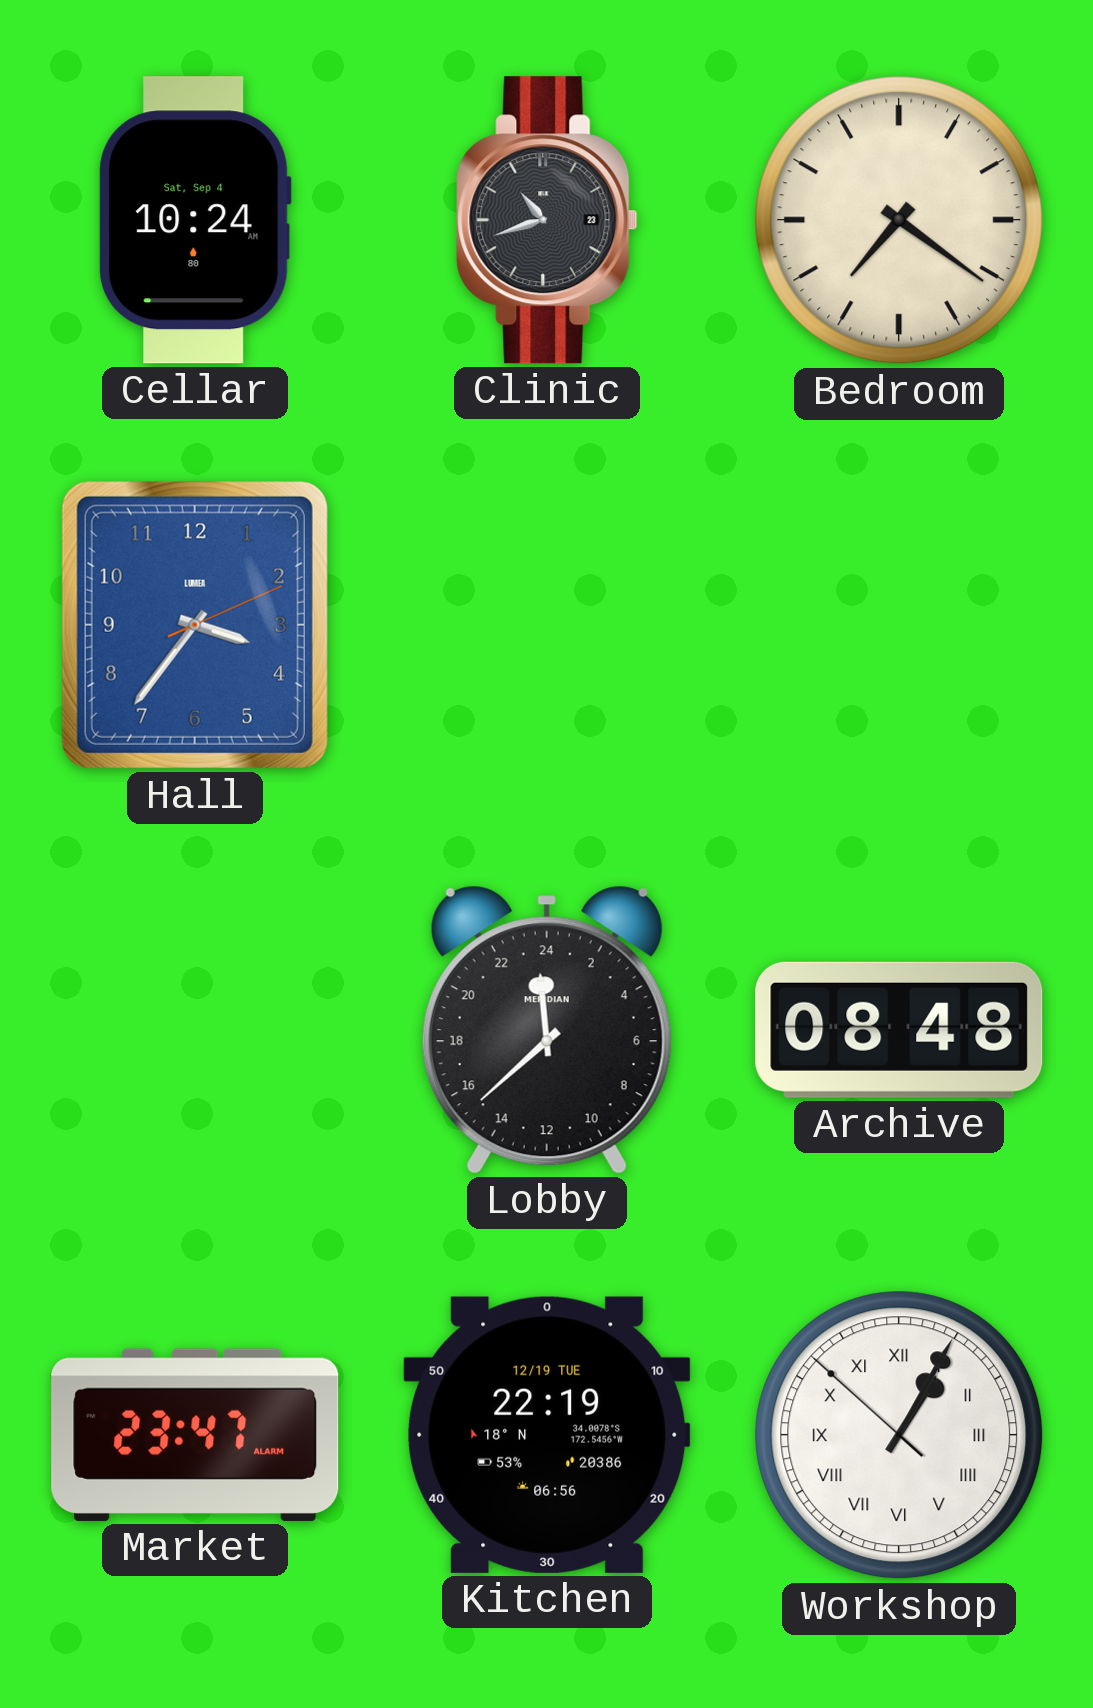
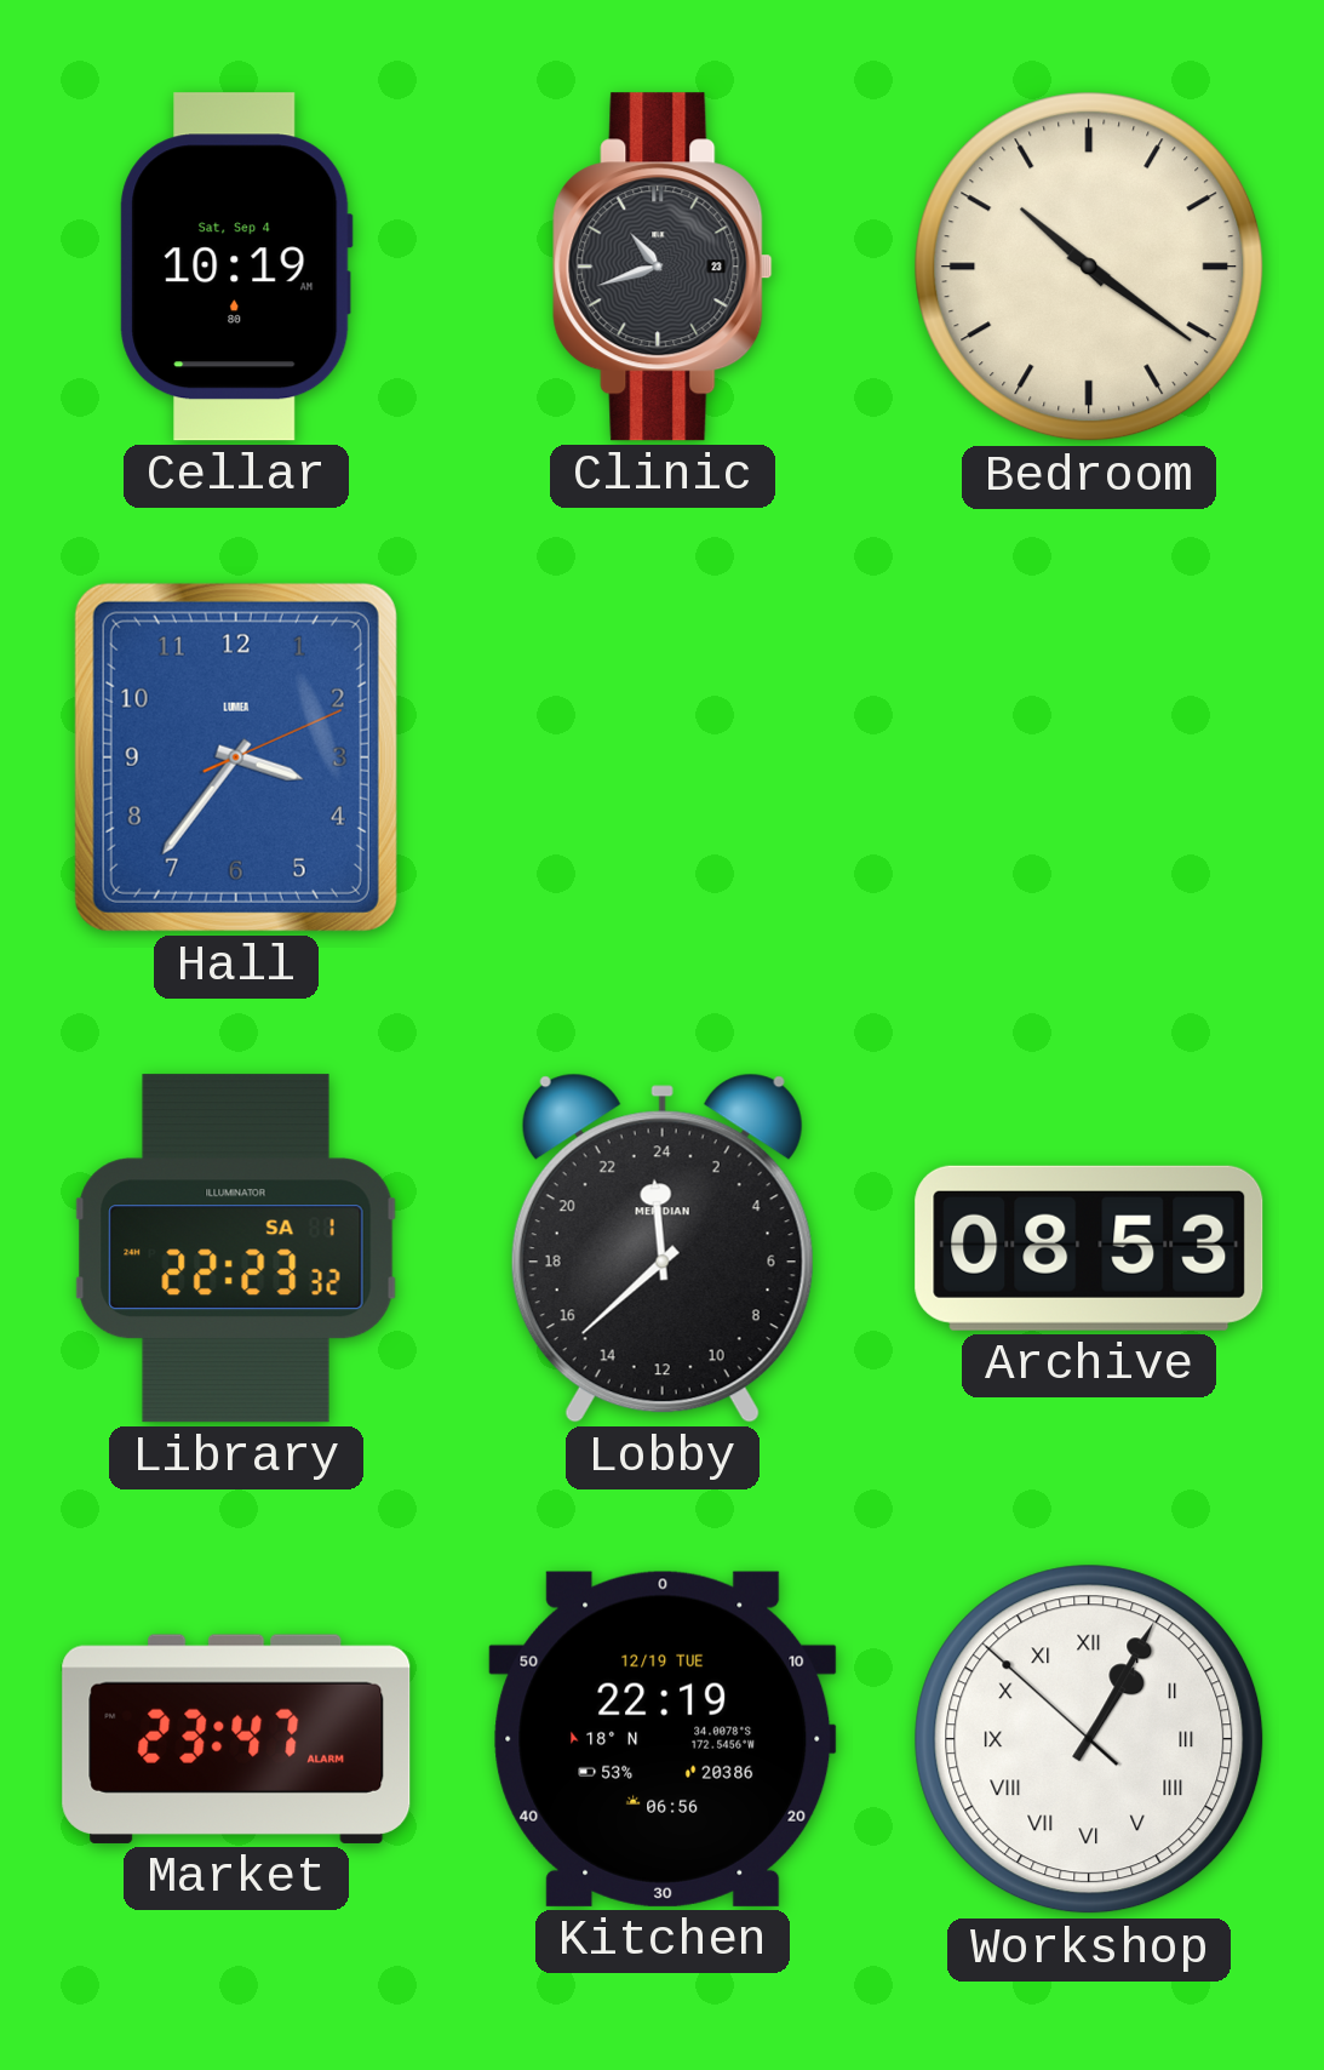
Cellar: 10:24 -> 10:19 (236, 267)
Bedroom: 7:21 -> 10:21 (1089, 267)
Library: none -> 22:23 (236, 1248)
Archive: 08:48 -> 08:53 (1089, 1248)
